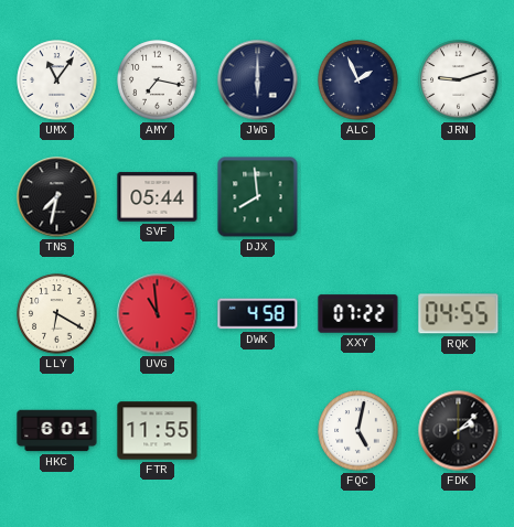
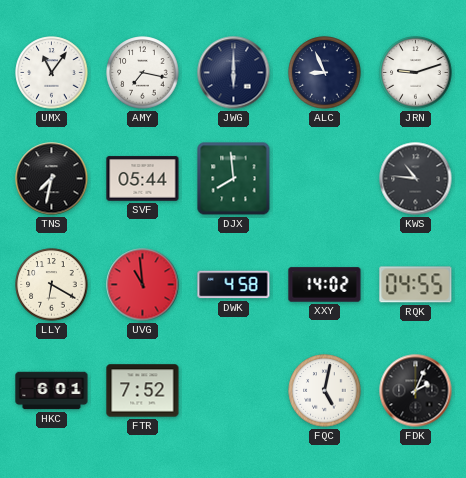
ALC: 1:56 -> 8:56 (325, 73)
KWS: none -> 10:46 (416, 179)
XXY: 07:22 -> 14:02 (325, 285)
FTR: 11:55 -> 7:52 (143, 391)
FDK: 2:08 -> 2:04 (416, 391)
